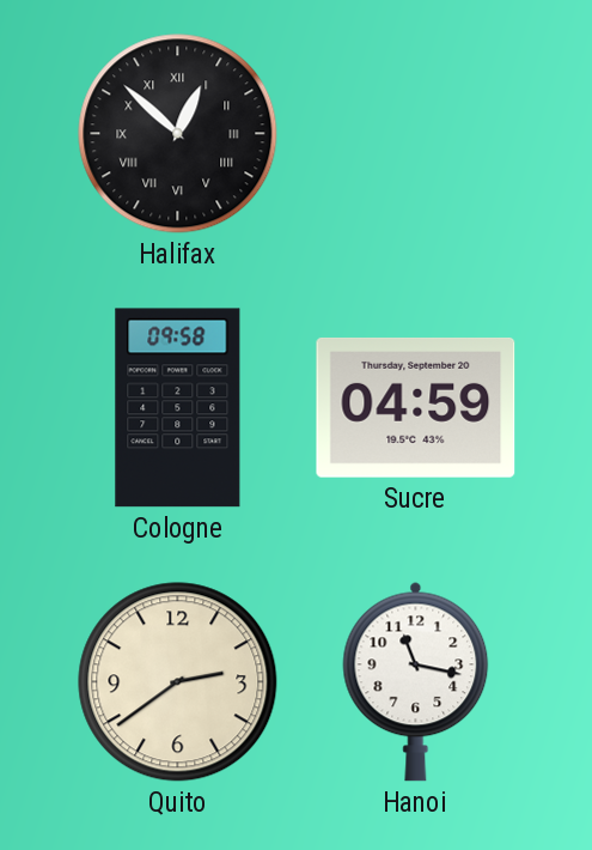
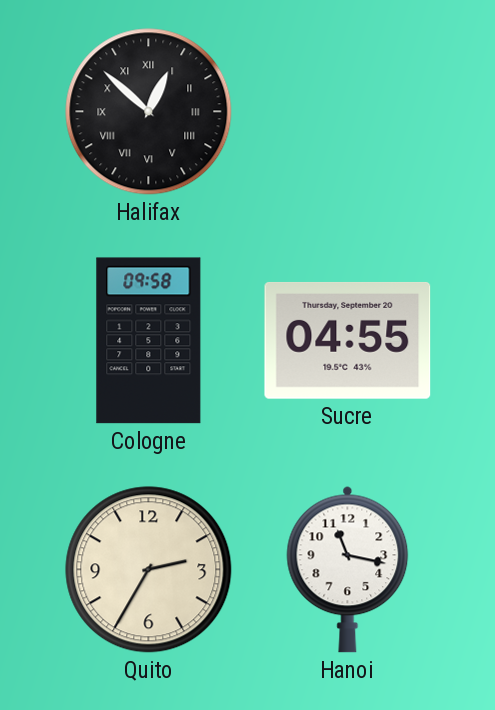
Sucre: 04:59 -> 04:55 (348, 341)
Quito: 2:39 -> 2:35 (149, 570)
